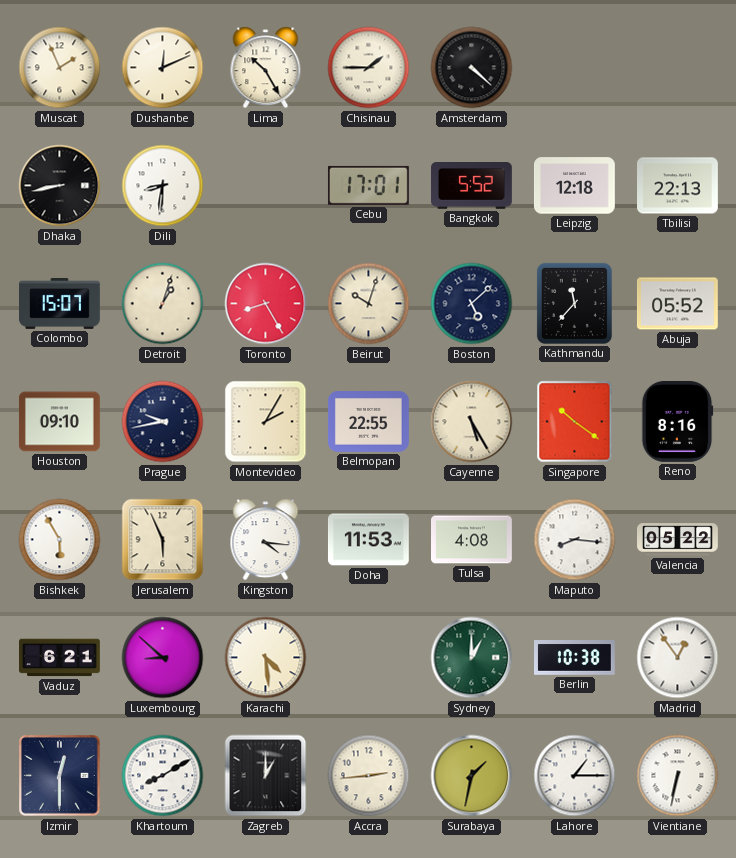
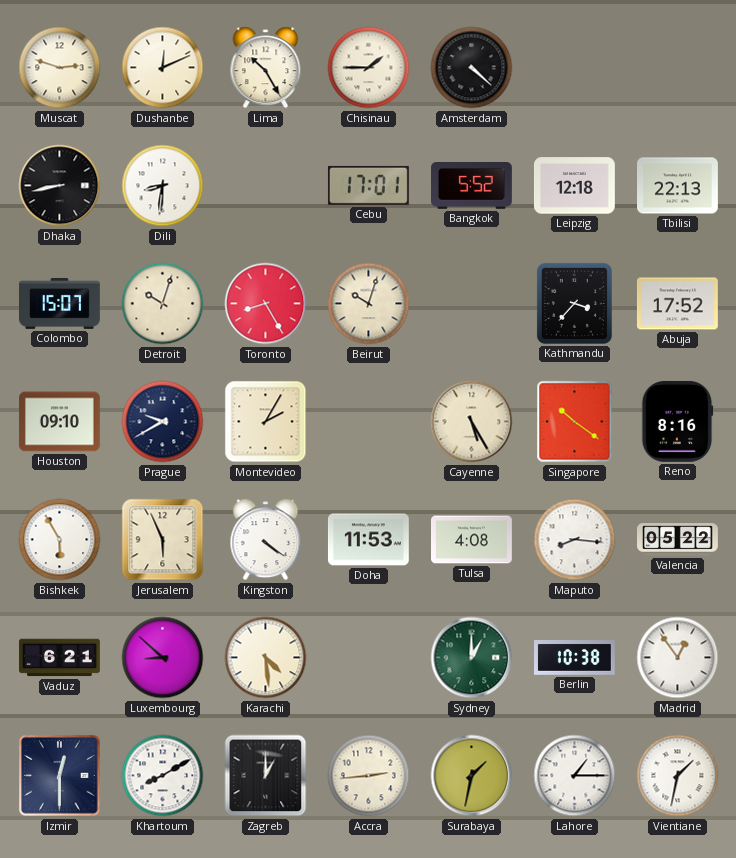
Muscat: 1:56 -> 2:48 (60, 68)
Detroit: 1:03 -> 10:03 (163, 304)
Boston: 5:08 -> none (472, 304)
Kathmandu: 11:37 -> 3:37 (574, 303)
Abuja: 05:52 -> 17:52 (677, 304)
Prague: 9:43 -> 9:40 (163, 422)
Belmopan: 22:55 -> none (369, 422)
Kingston: 4:16 -> 4:21 (266, 540)
Vientiane: 6:32 -> 1:32 (678, 776)
